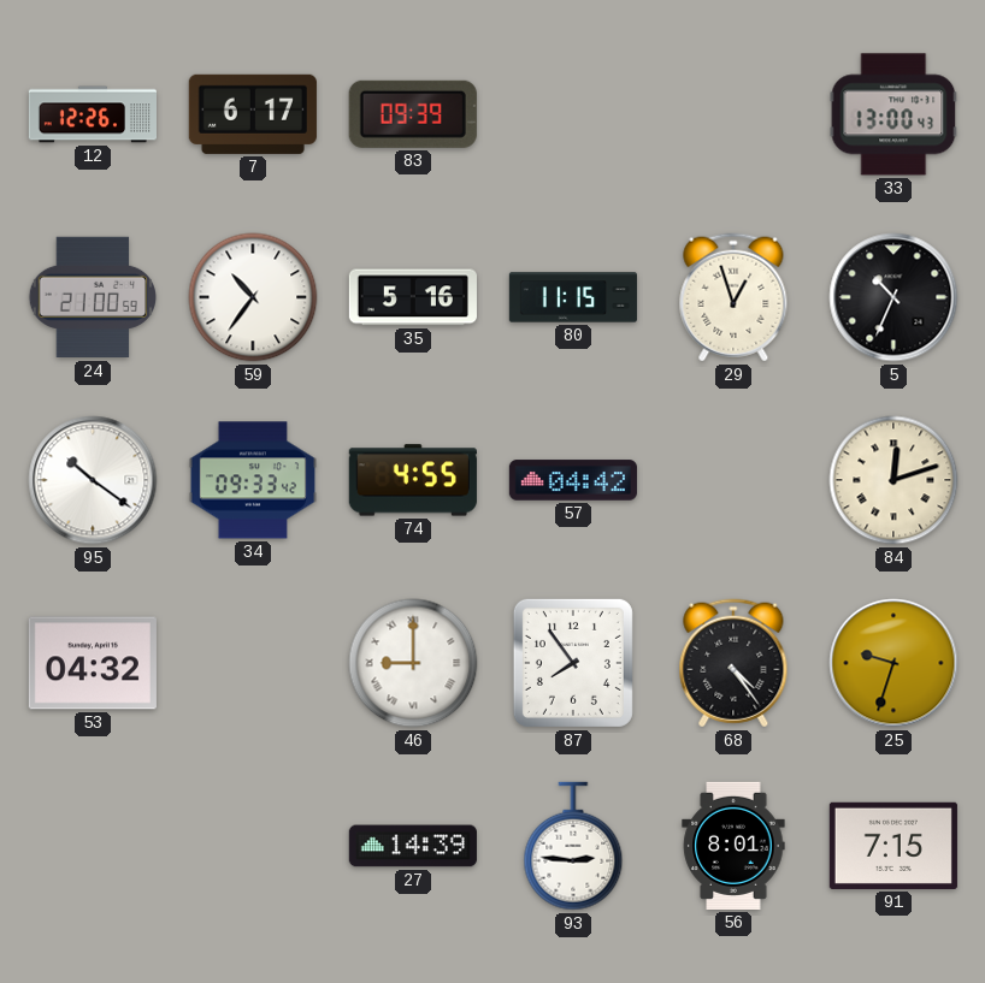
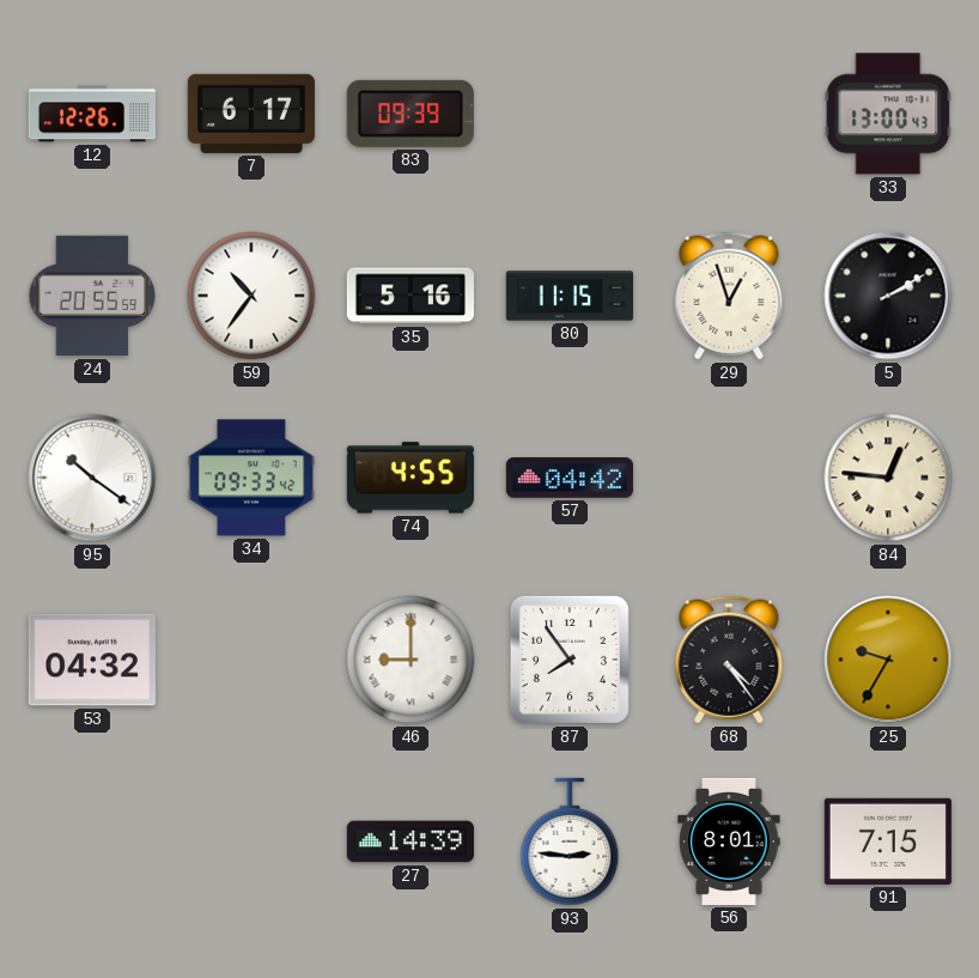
24: 21:00 -> 20:55 (92, 296)
5: 10:34 -> 2:10 (888, 296)
84: 12:12 -> 12:46 (888, 478)
25: 9:33 -> 9:35 (888, 660)
